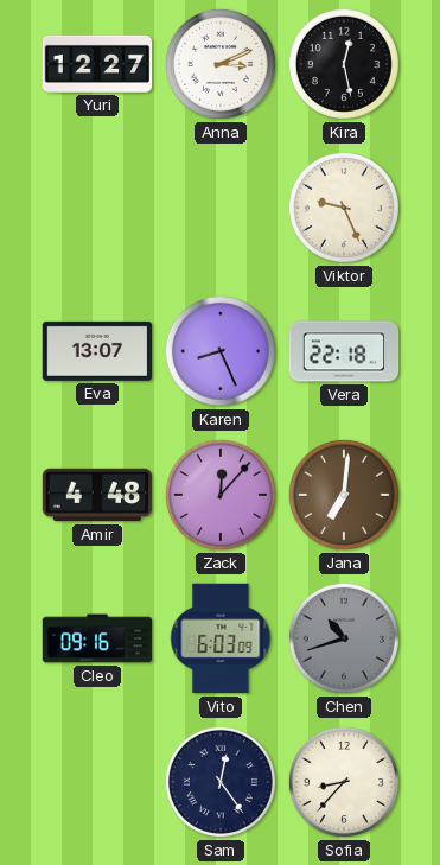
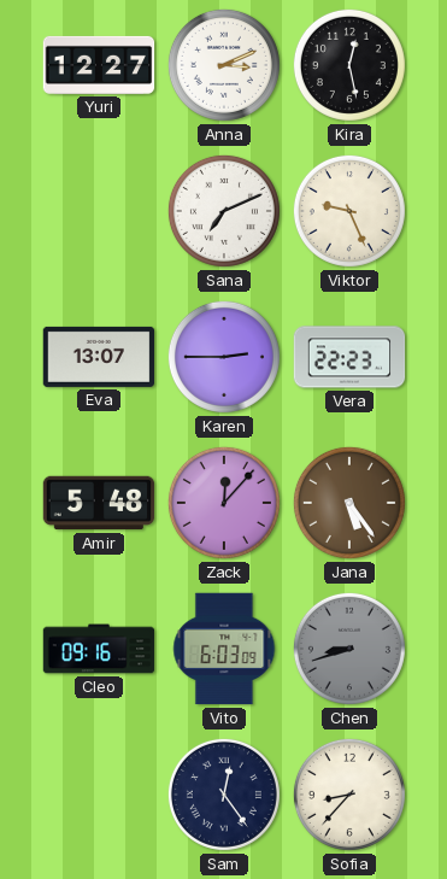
Sana: none -> 7:11 (224, 211)
Karen: 8:26 -> 2:45 (224, 357)
Vera: 22:18 -> 22:23 (349, 357)
Amir: 4:48 -> 5:48 (99, 503)
Jana: 7:01 -> 5:24 (349, 503)
Chen: 10:42 -> 8:42 (349, 649)
